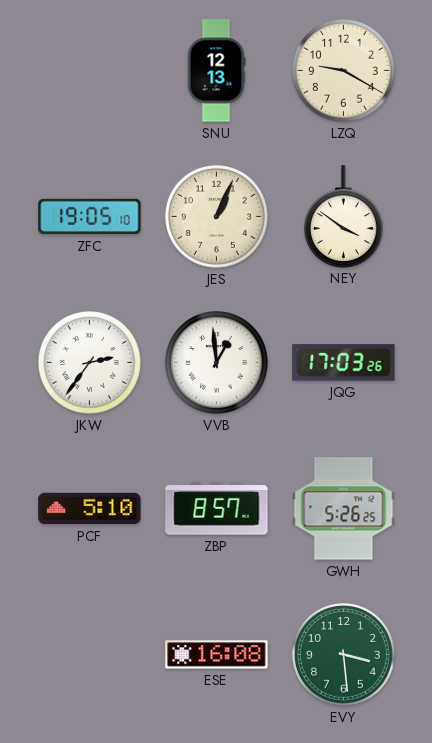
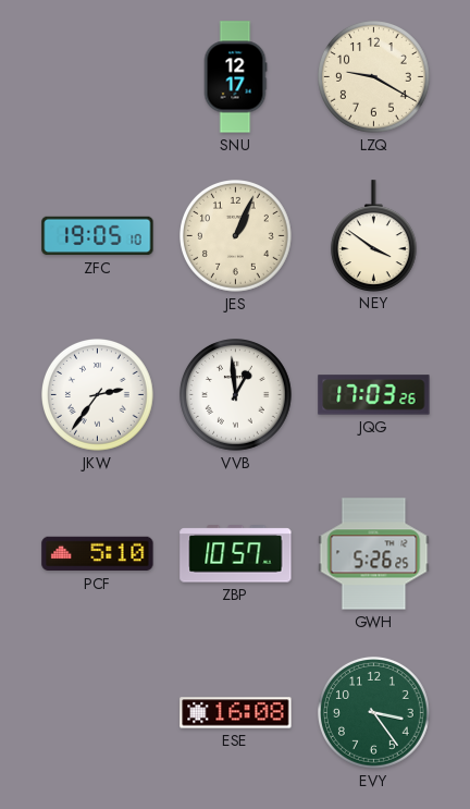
SNU: 12:13 -> 12:17 (235, 77)
ZBP: 8:57 -> 10:57 (236, 554)
EVY: 3:29 -> 3:24 (374, 713)
